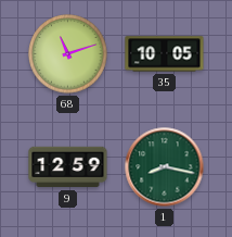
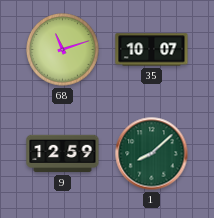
35: 10:05 -> 10:07 (152, 50)
1: 8:17 -> 8:08 (152, 154)
